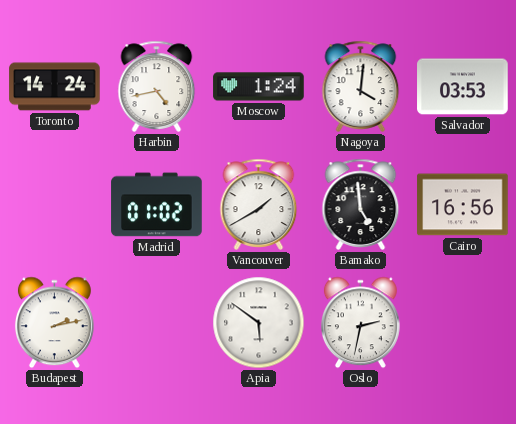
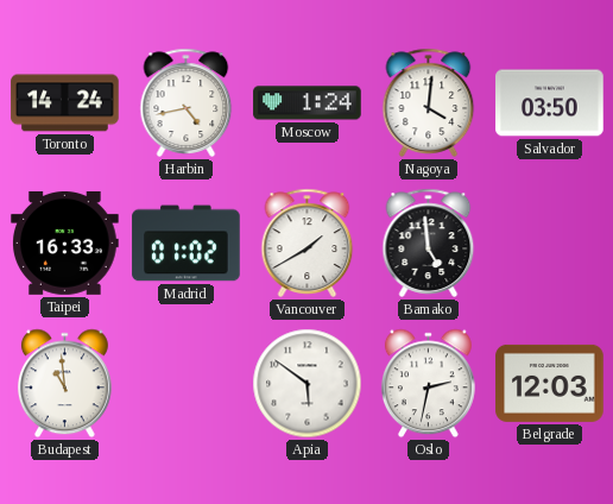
Salvador: 03:53 -> 03:50 (550, 103)
Taipei: none -> 16:33 (65, 242)
Cairo: 16:56 -> none (463, 205)
Budapest: 2:13 -> 10:59 (64, 384)
Belgrade: none -> 12:03 (550, 383)
